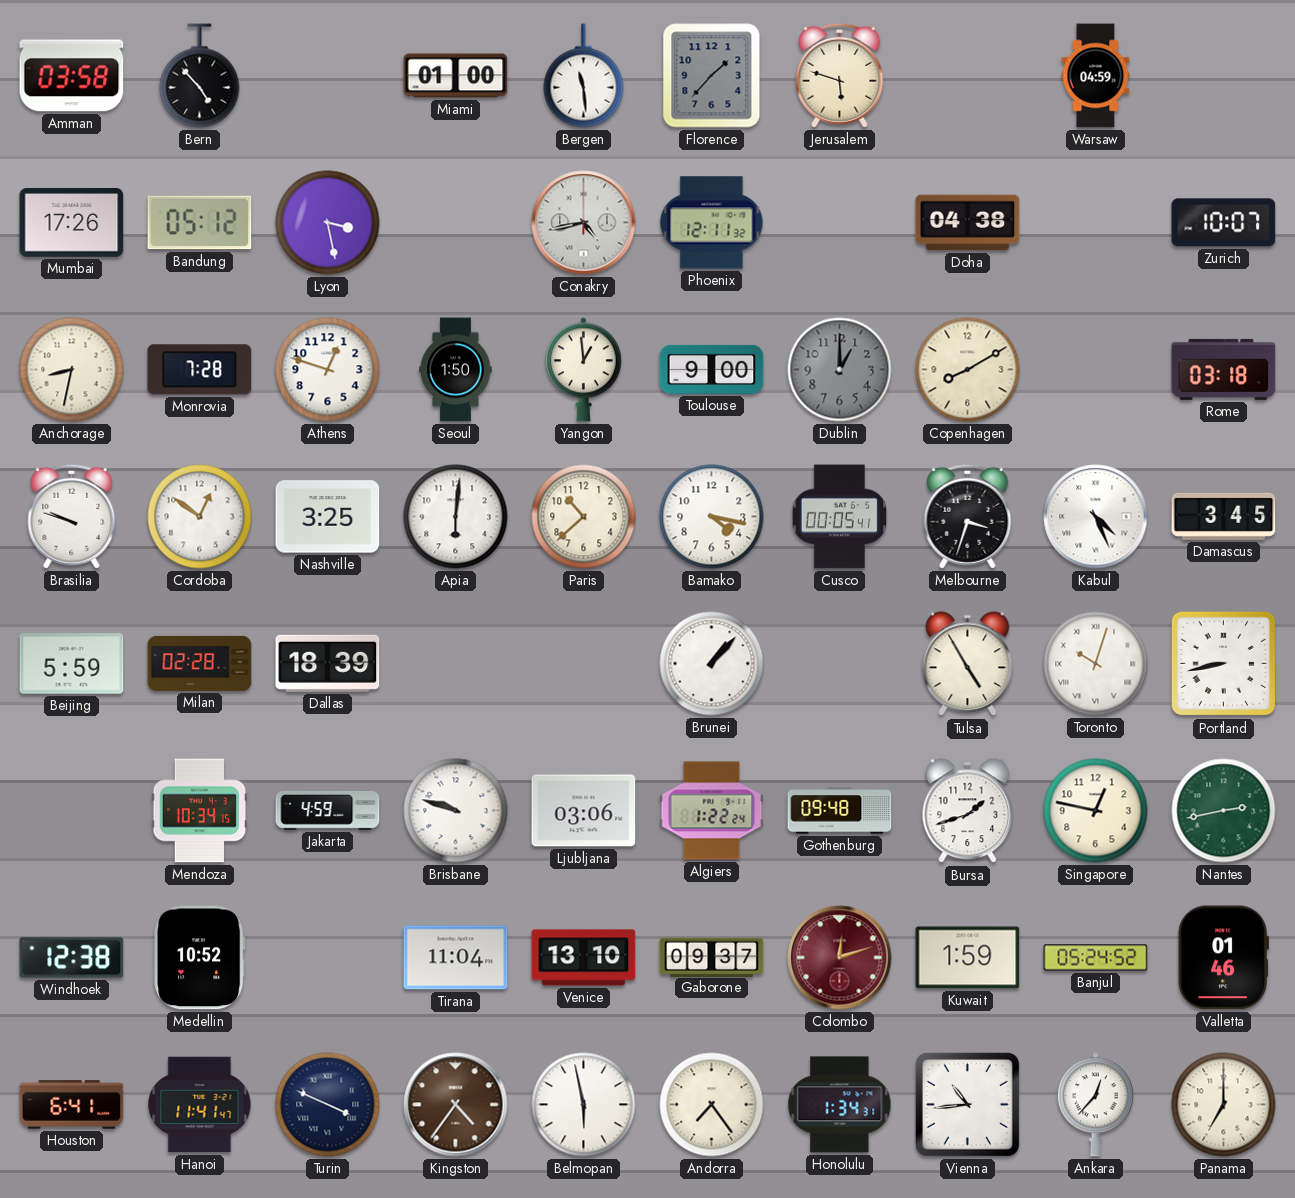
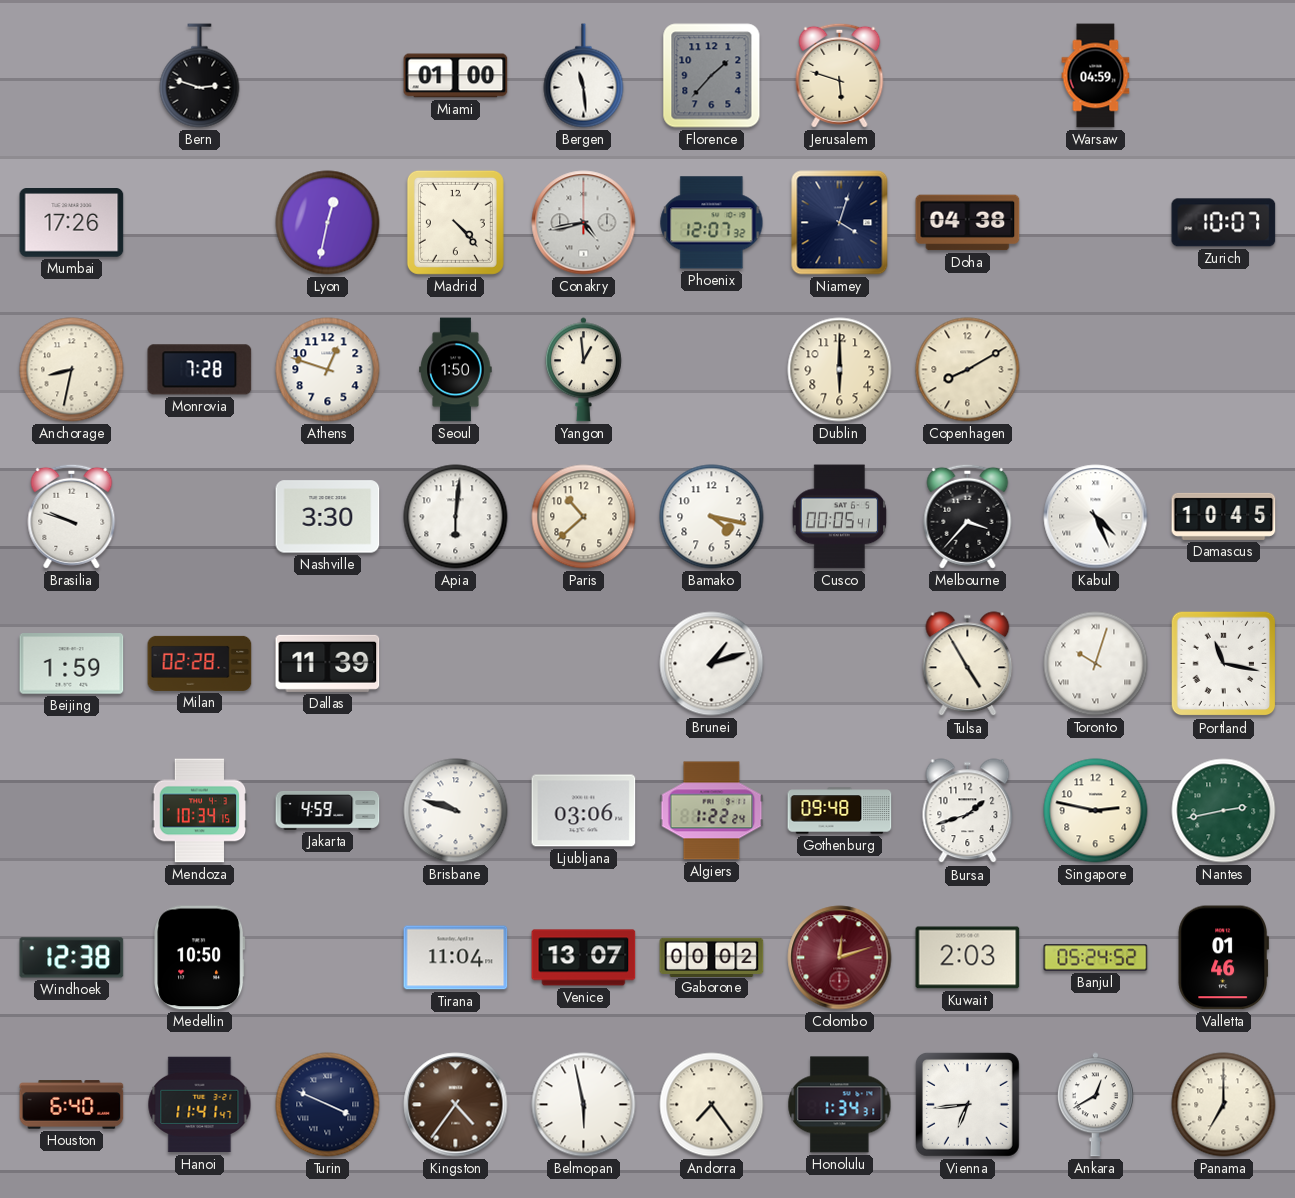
Amman: 03:58 -> none (72, 76)
Bern: 4:53 -> 2:48 (200, 76)
Bandung: 05:12 -> none (200, 223)
Lyon: 3:28 -> 12:32 (328, 223)
Madrid: none -> 4:23 (455, 222)
Phoenix: 12:11 -> 12:07 (712, 223)
Niamey: none -> 4:03 (840, 223)
Toulouse: 9:00 -> none (712, 369)
Dublin: 1:00 -> 6:00 (840, 370)
Dublin dial: grey -> cream (840, 370)
Rome: 03:18 -> none (1224, 369)
Cordoba: 12:51 -> none (200, 517)
Nashville: 3:25 -> 3:30 (328, 517)
Melbourne: 3:33 -> 3:37 (968, 516)
Damascus: 3:45 -> 10:45 (1224, 516)
Beijing: 5:59 -> 1:59 (72, 664)
Dallas: 18:39 -> 11:39 (328, 663)
Brunei: 1:07 -> 1:12 (712, 664)
Portland: 8:43 -> 11:17 (1224, 664)
Singapore: 12:47 -> 2:47 (1096, 811)
Medellin: 10:52 -> 10:50 (200, 958)
Venice: 13:10 -> 13:07 (584, 958)
Gaborone: 09:37 -> 00:02 (712, 957)
Kuwait: 1:59 -> 2:03 (968, 958)
Houston: 6:41 -> 6:40 (72, 1105)
Vienna: 10:44 -> 6:44 (967, 1104)
Ankara: 12:37 -> 12:40 (1095, 1105)
